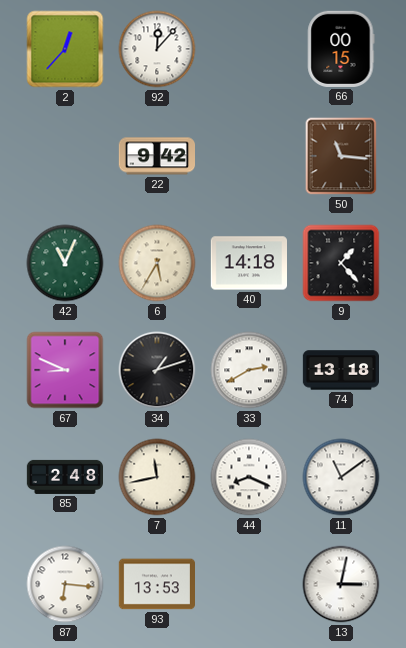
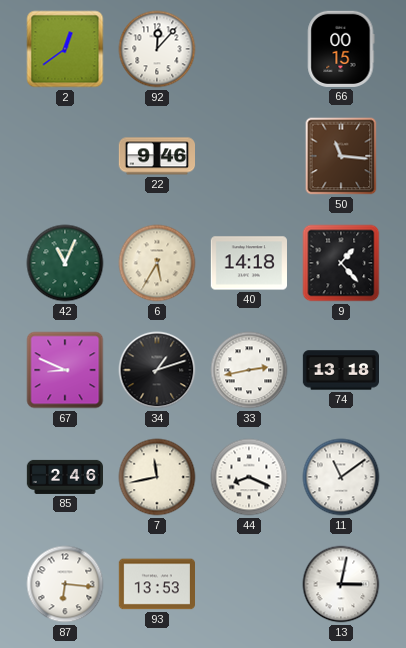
2: 12:37 -> 12:39 (65, 49)
22: 9:42 -> 9:46 (156, 156)
33: 2:40 -> 2:43 (249, 370)
85: 2:48 -> 2:46 (64, 477)
